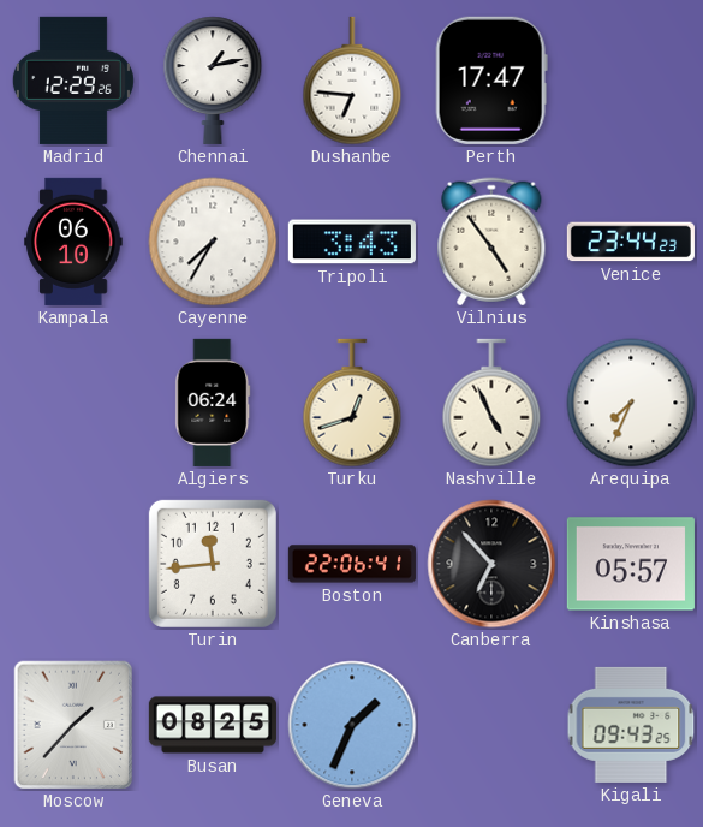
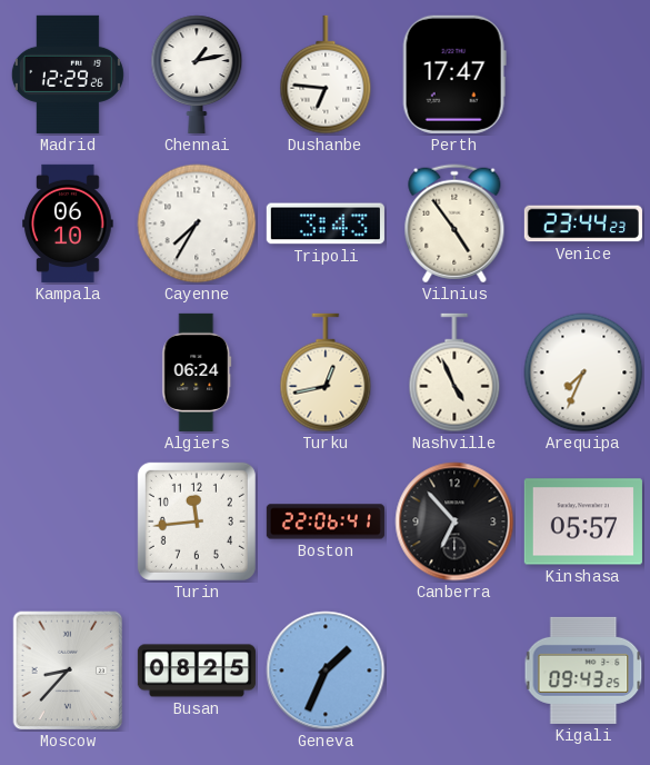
Turku: 12:42 -> 12:43 (326, 372)
Moscow: 1:37 -> 8:37 (68, 670)
